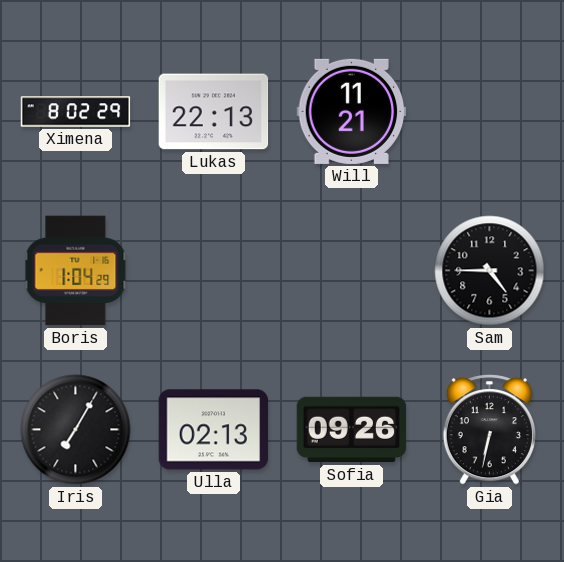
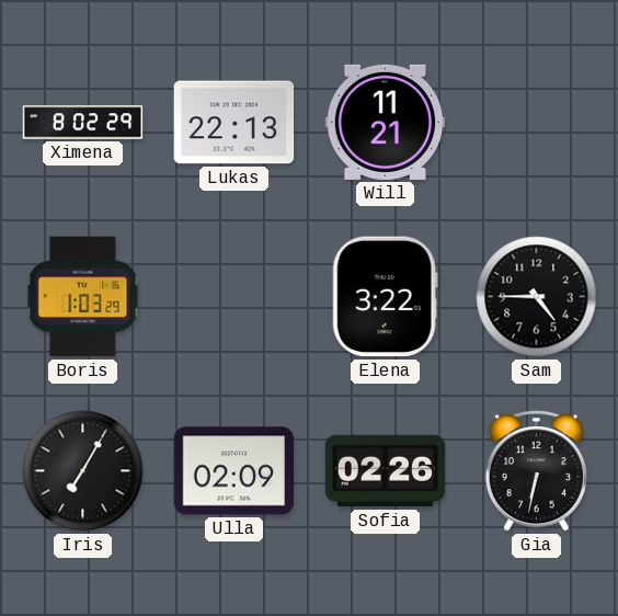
Boris: 1:04 -> 1:03 (83, 297)
Elena: none -> 3:22 (385, 297)
Ulla: 02:13 -> 02:09 (234, 471)
Sofia: 09:26 -> 02:26 (386, 471)
